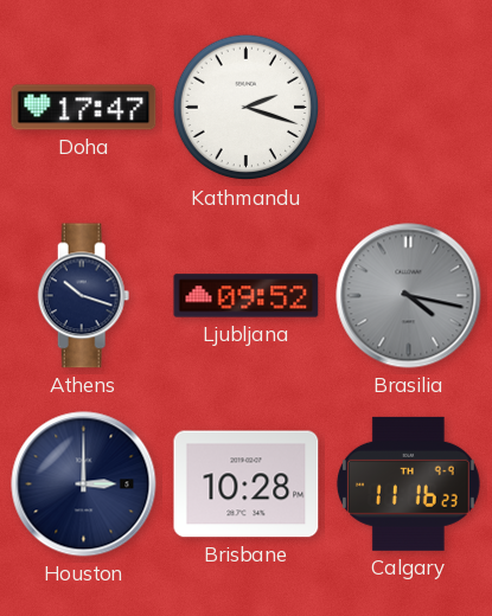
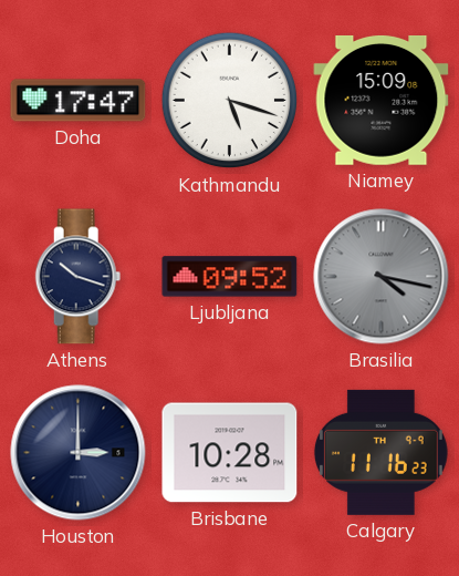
Kathmandu: 2:18 -> 5:18 (230, 101)
Niamey: none -> 15:09 (382, 101)
